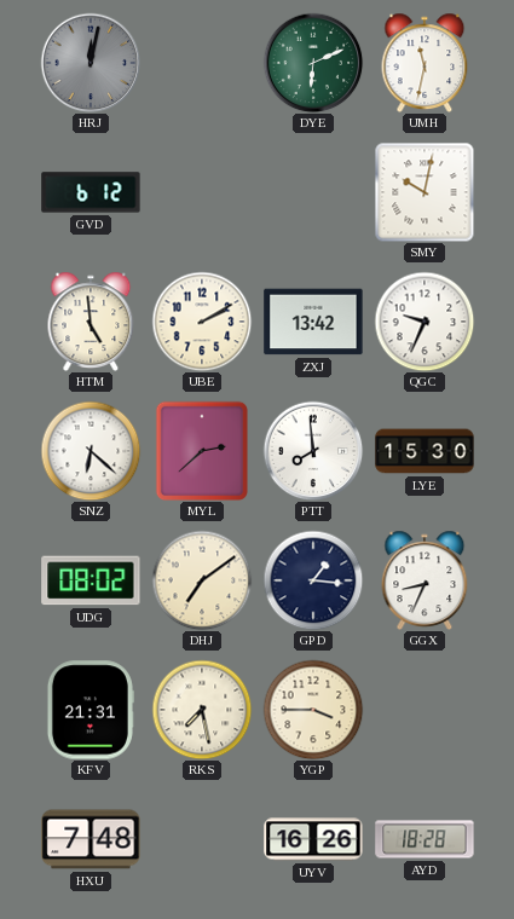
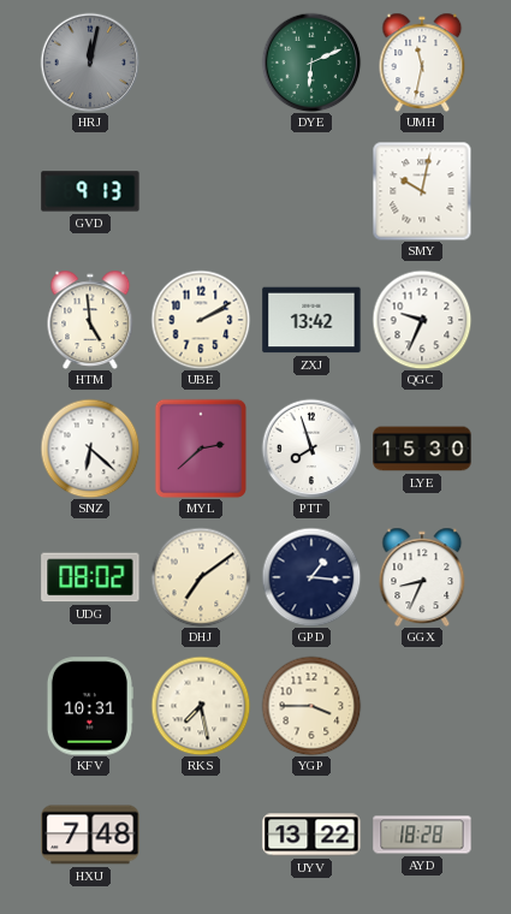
GVD: 6:12 -> 9:13 (90, 191)
PTT: 7:59 -> 7:57 (311, 449)
KFV: 21:31 -> 10:31 (89, 706)
UYV: 16:26 -> 13:22 (311, 835)
